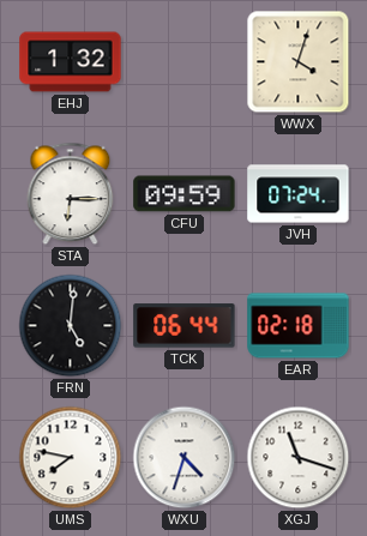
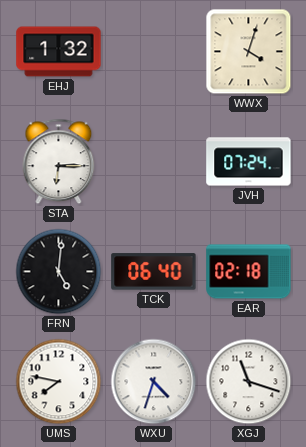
CFU: 09:59 -> none (185, 194)
TCK: 06:44 -> 06:40 (154, 272)
